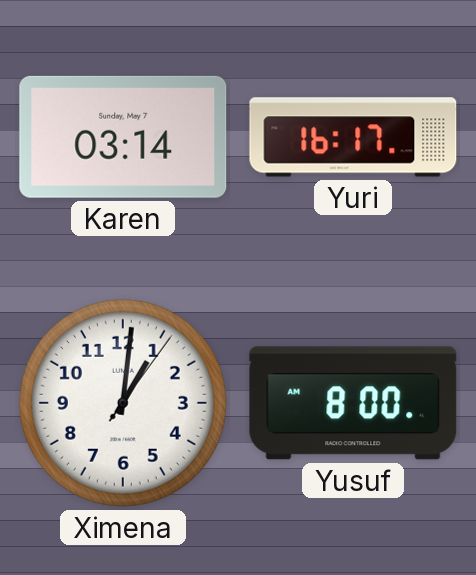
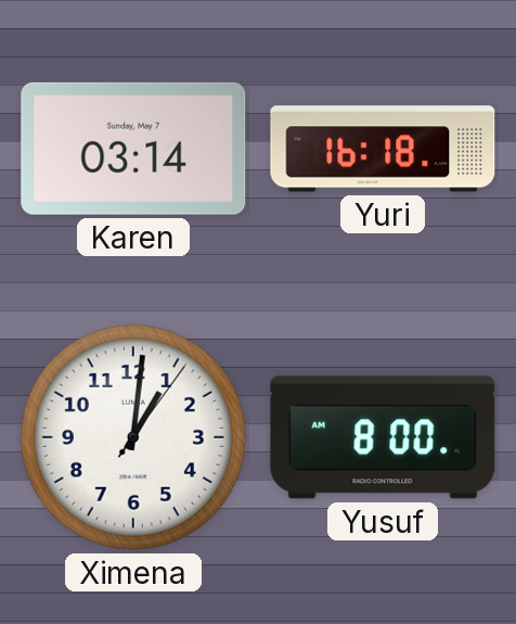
Yuri: 16:17 -> 16:18 (383, 149)
